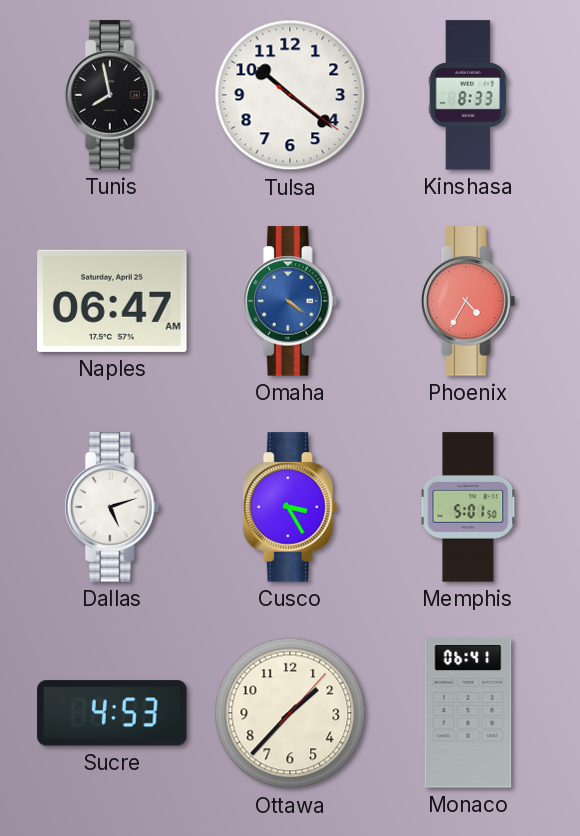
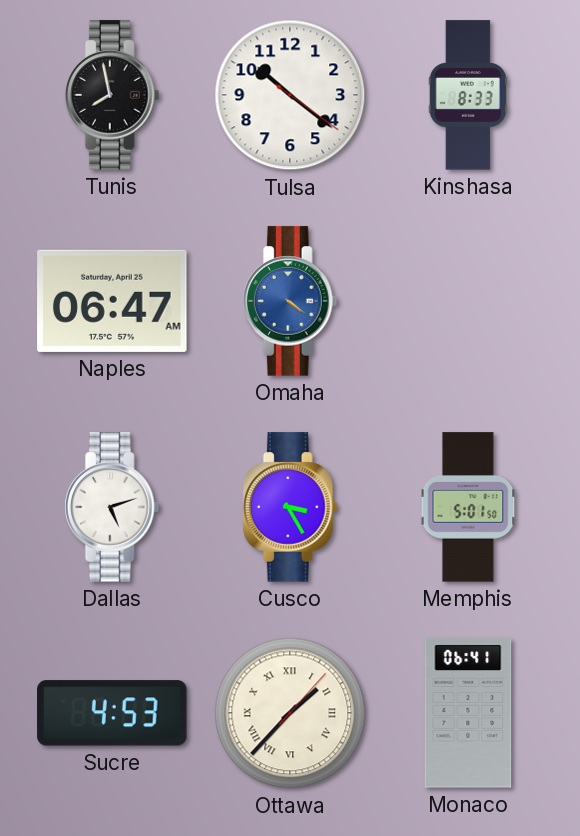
Phoenix: 4:35 -> none (468, 301)
Ottawa numerals: Arabic -> Roman (290, 713)
